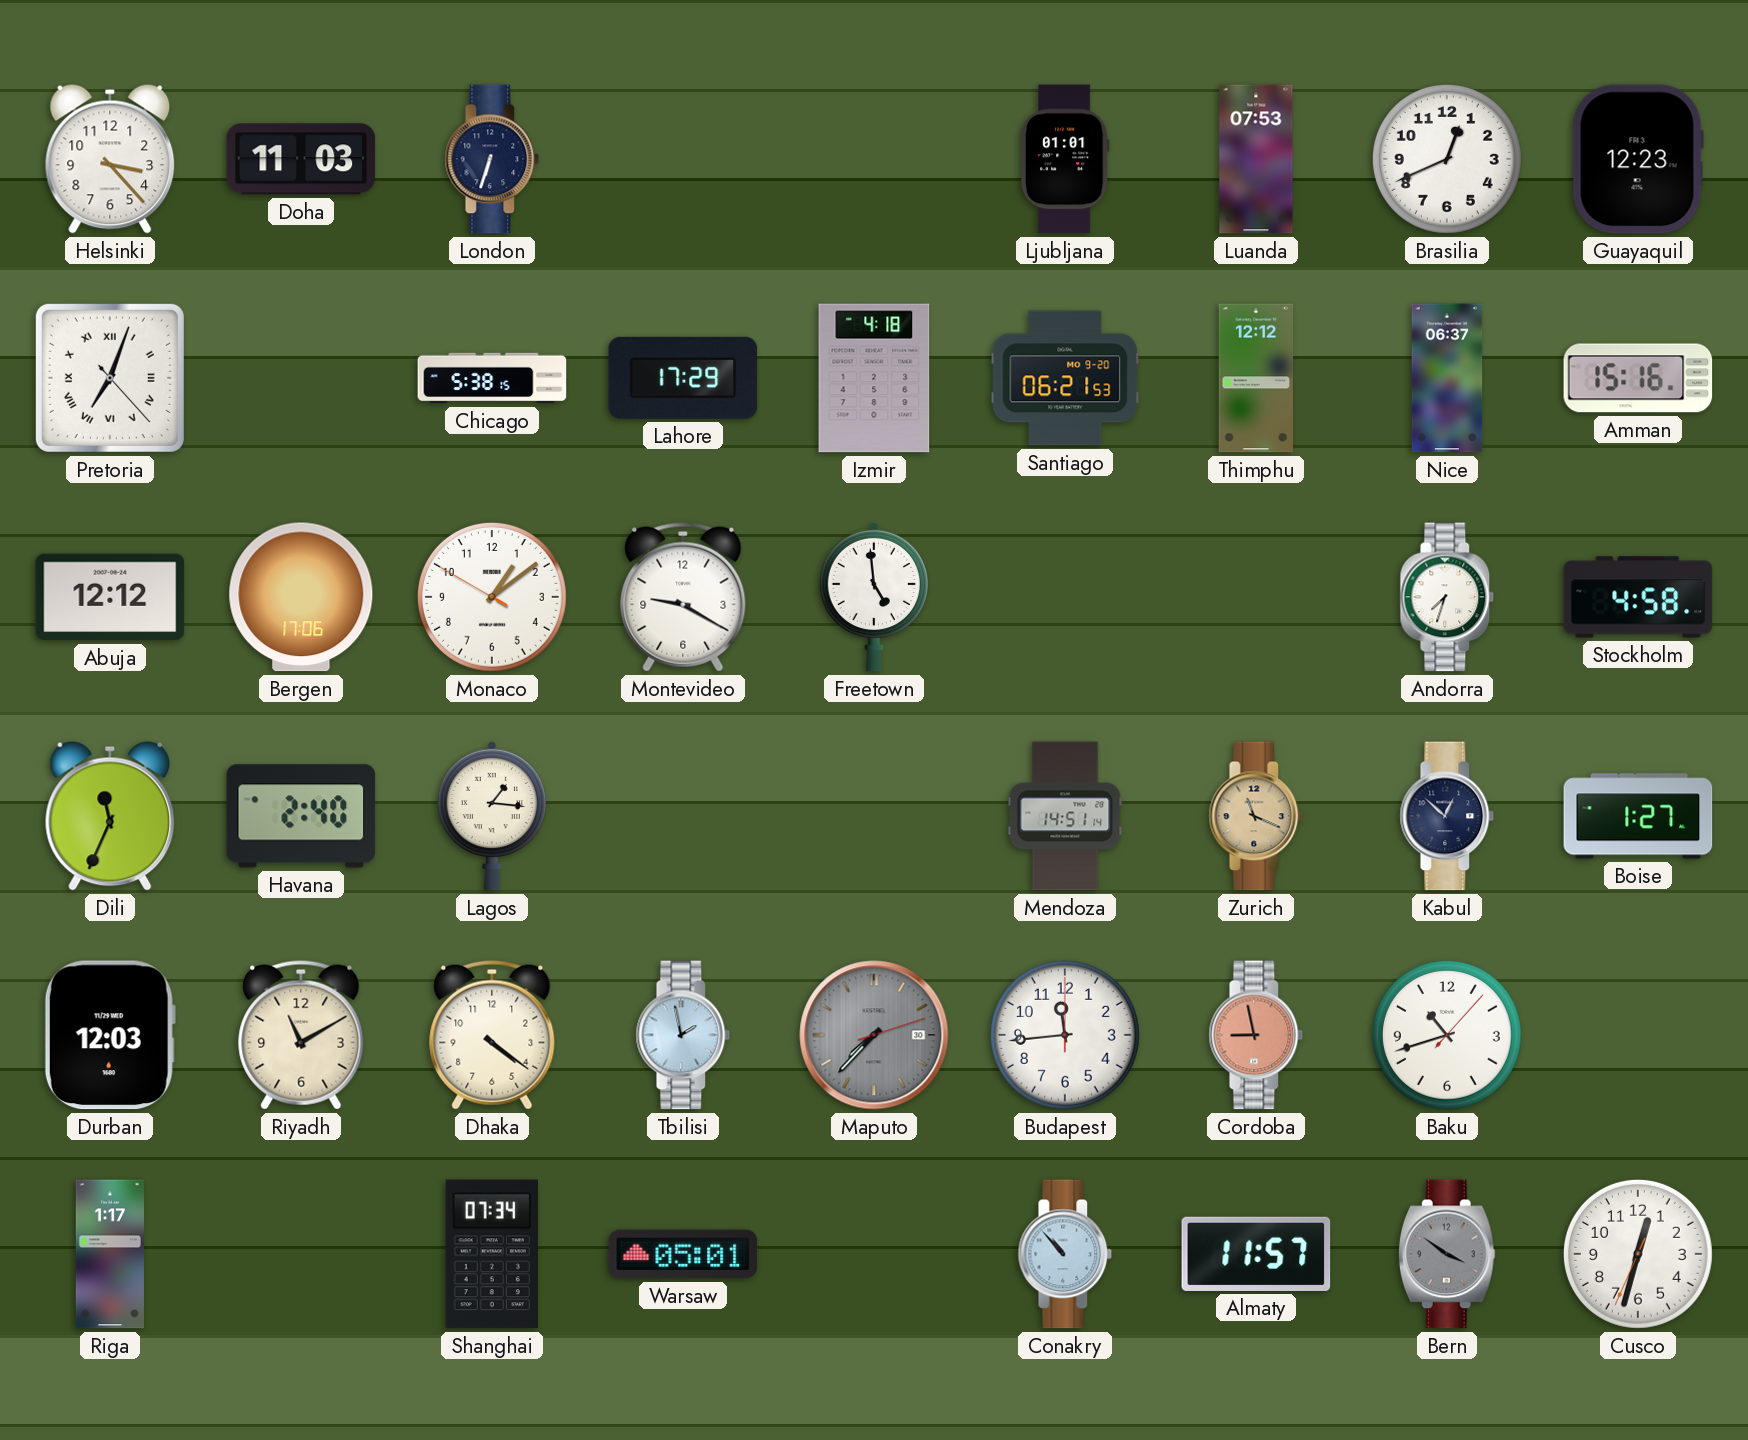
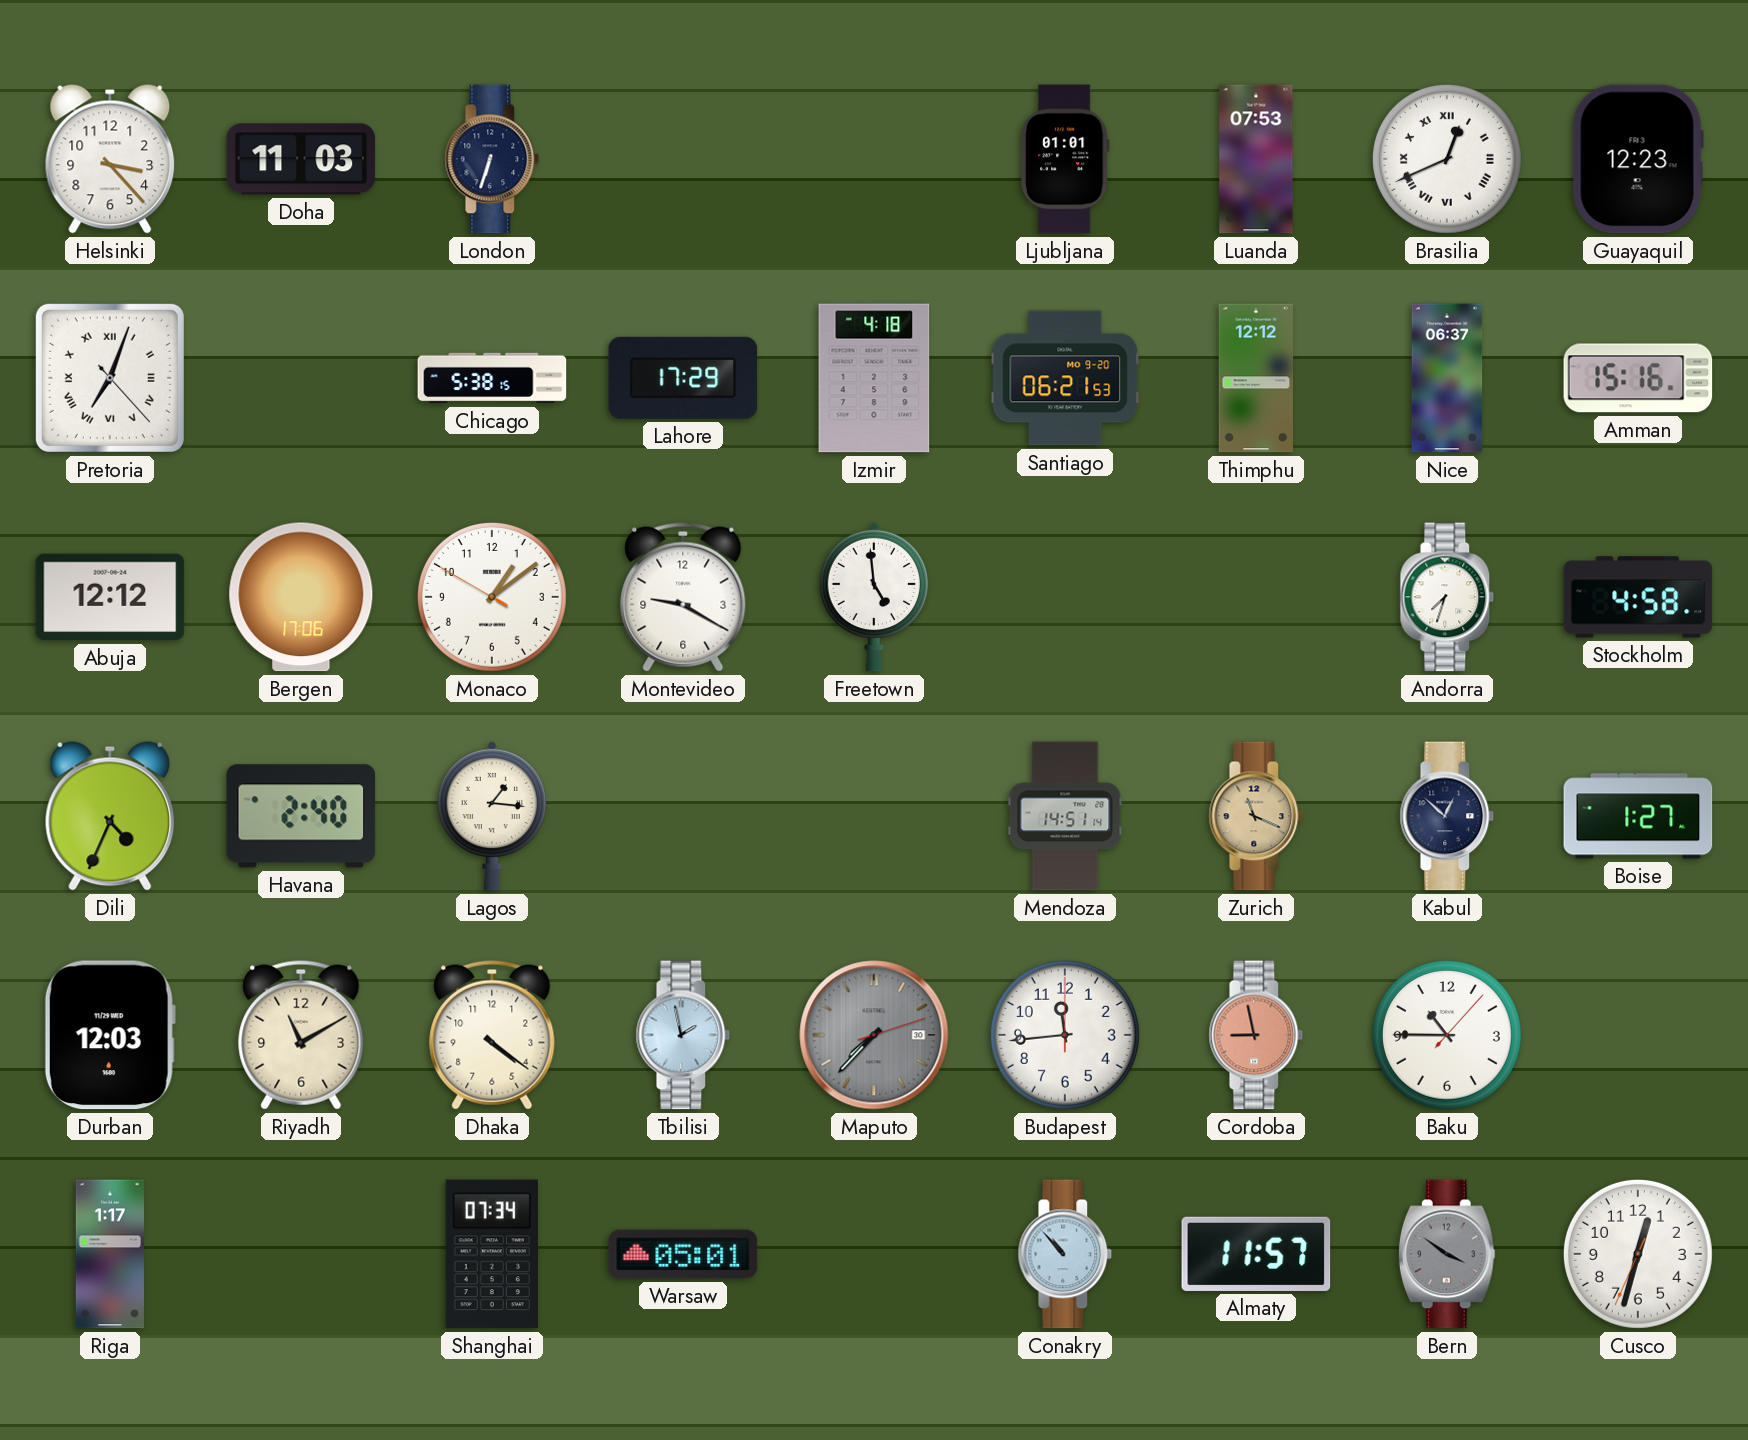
Brasilia numerals: Arabic -> Roman (1447, 159)
Dili: 11:34 -> 4:34 (110, 816)
Baku: 10:42 -> 10:45 (1447, 1035)
